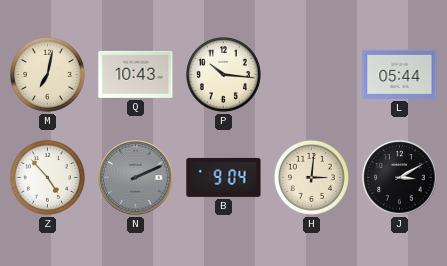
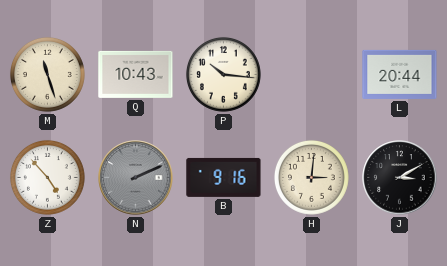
M: 7:02 -> 11:27 (47, 74)
L: 05:44 -> 20:44 (400, 74)
B: 9:04 -> 9:16 (224, 177)
